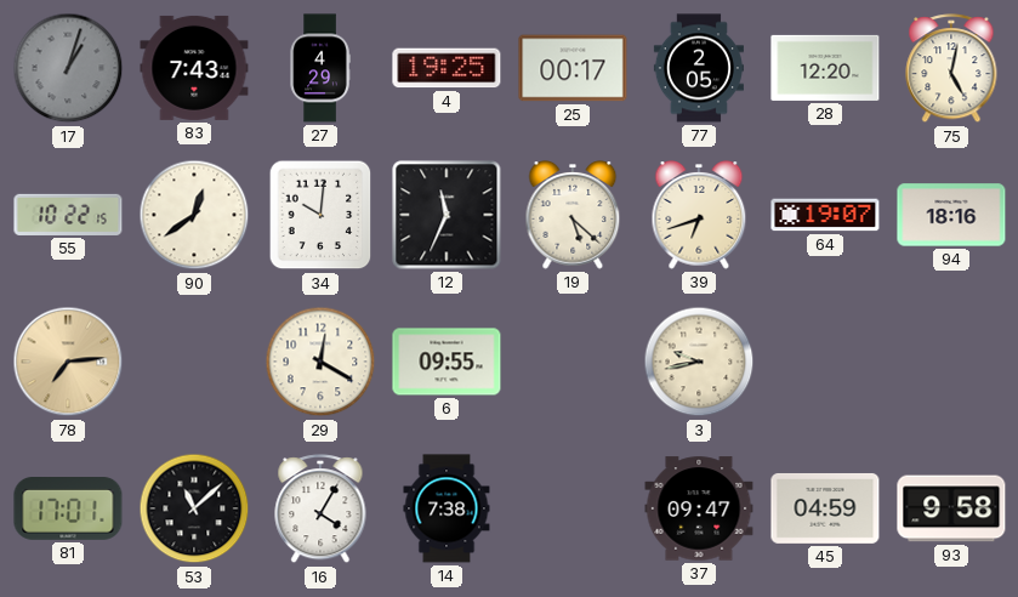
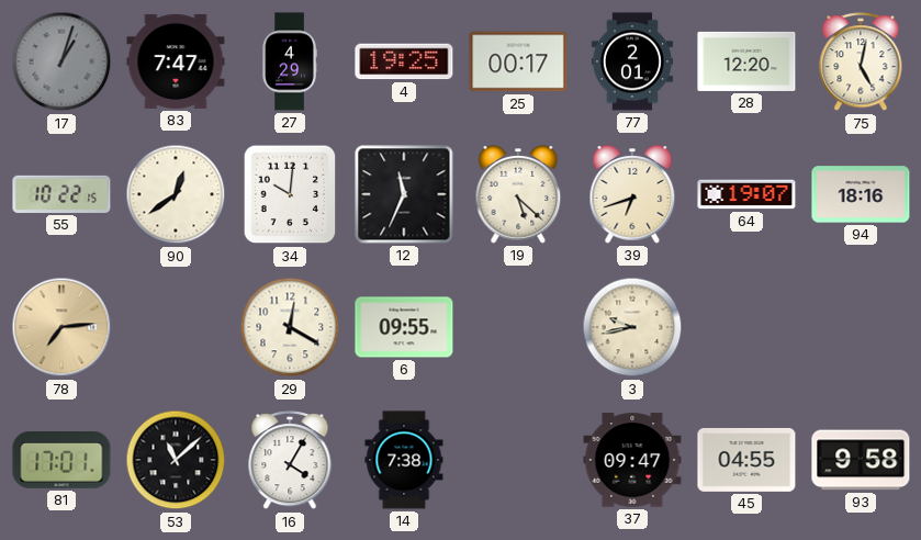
83: 7:43 -> 7:47 (176, 61)
77: 2:05 -> 2:01 (632, 61)
45: 04:59 -> 04:55 (746, 460)
